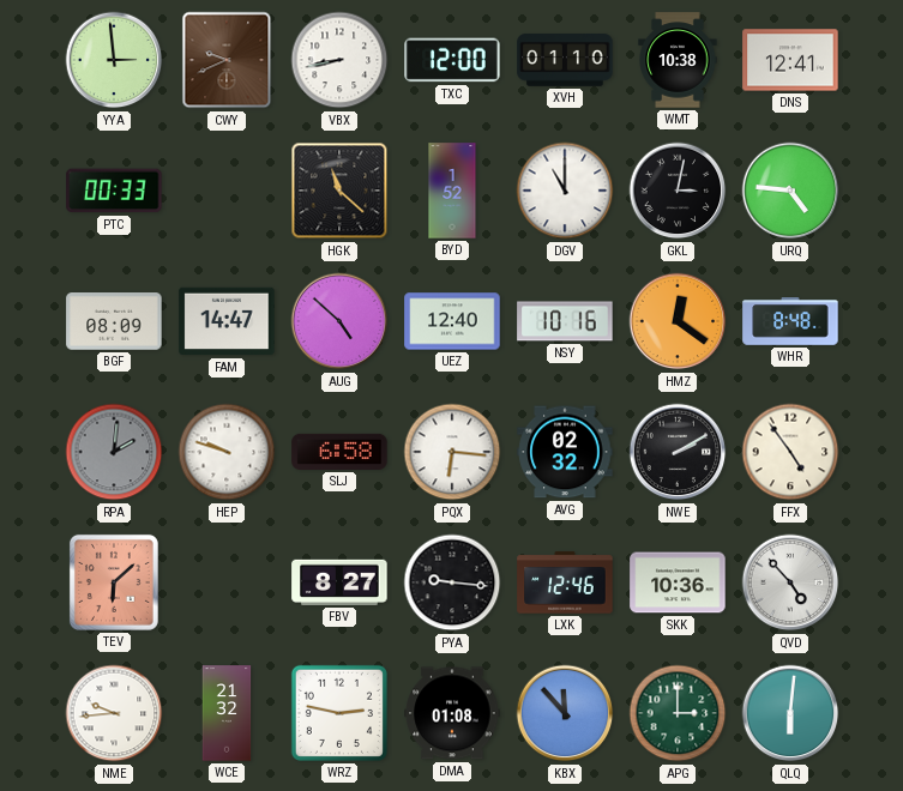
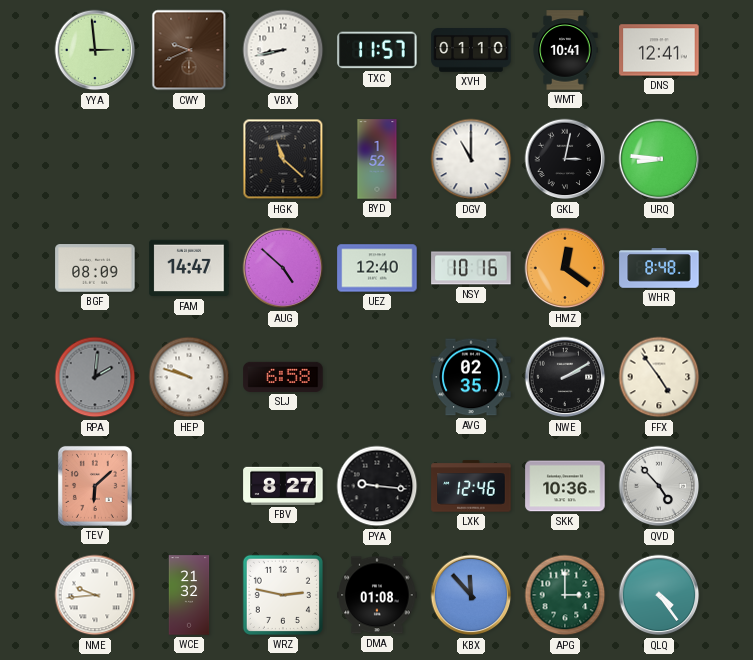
TXC: 12:00 -> 11:57 (377, 50)
WMT: 10:38 -> 10:41 (565, 50)
PTC: 00:33 -> none (114, 191)
URQ: 4:46 -> 8:46 (659, 159)
PQX: 6:16 -> none (452, 452)
AVG: 02:32 -> 02:35 (471, 377)
QLQ: 6:01 -> 4:24 (659, 595)
